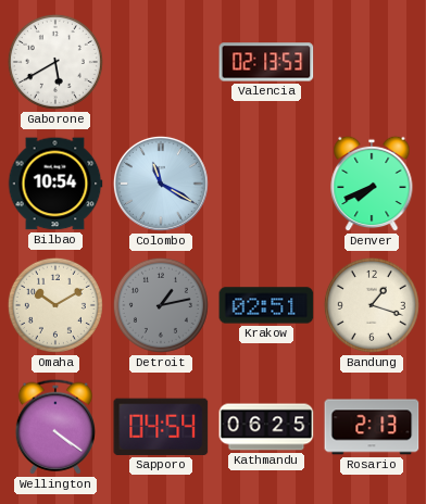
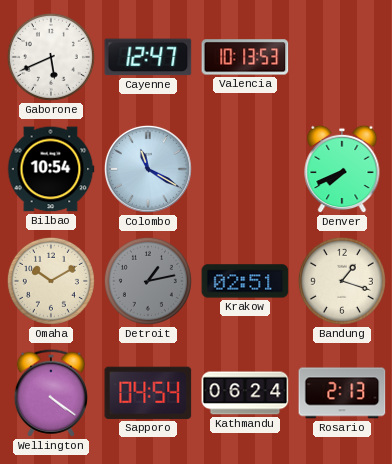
Gaborone: 5:40 -> 5:41 (51, 57)
Cayenne: none -> 12:47 (148, 57)
Valencia: 02:13 -> 10:13 (245, 57)
Kathmandu: 06:25 -> 06:24 (245, 393)
